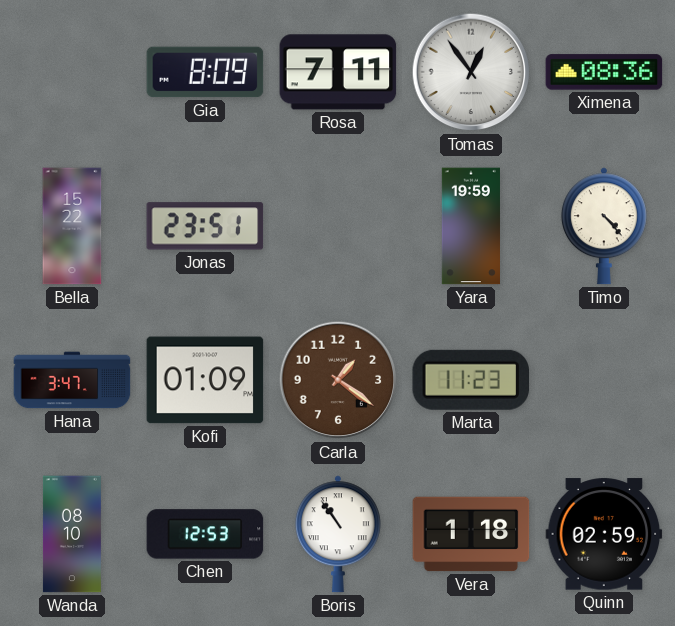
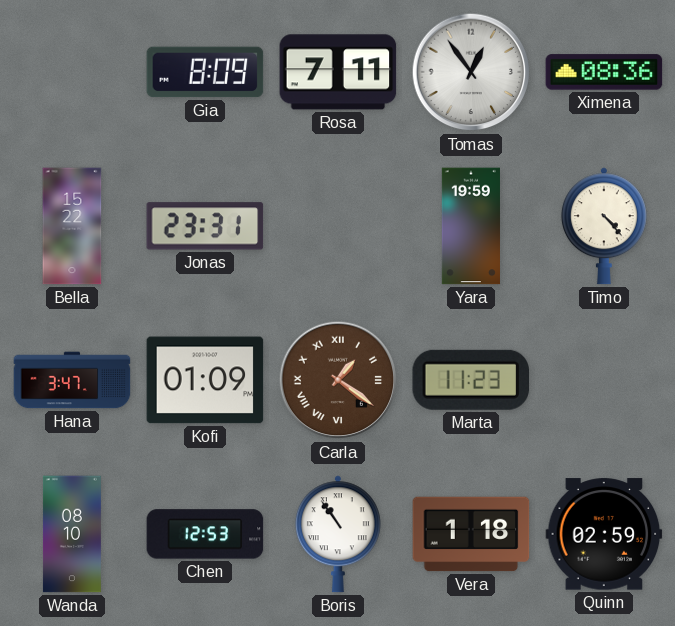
Jonas: 23:51 -> 23:31 (205, 226)
Carla numerals: Arabic -> Roman (338, 380)
